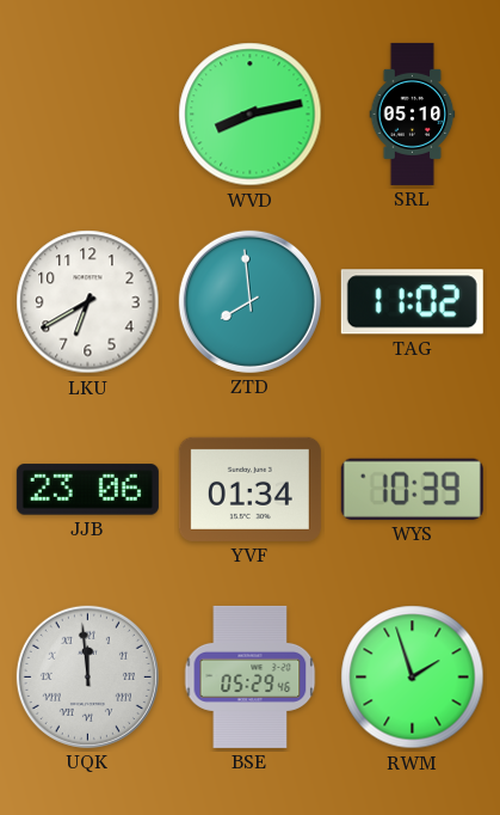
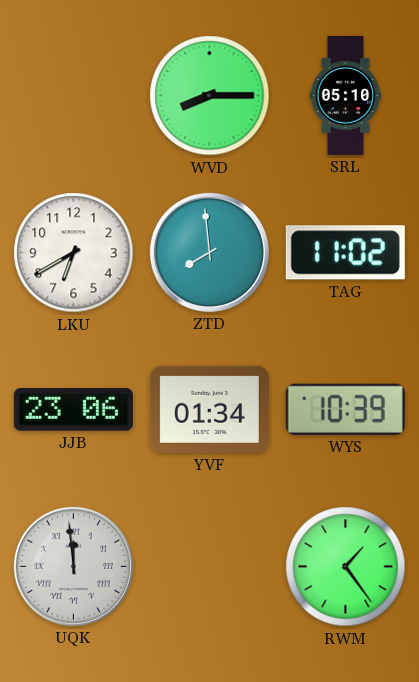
WVD: 8:13 -> 8:15 (210, 96)
BSE: 05:29 -> none (251, 676)
RWM: 1:57 -> 1:24 (346, 567)
